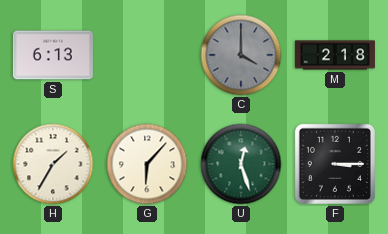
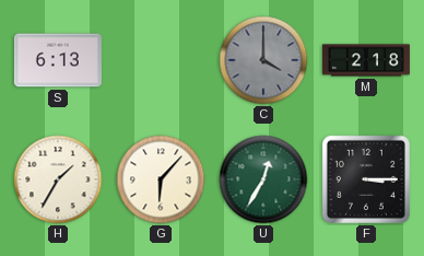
U: 12:27 -> 12:35 (263, 179)
